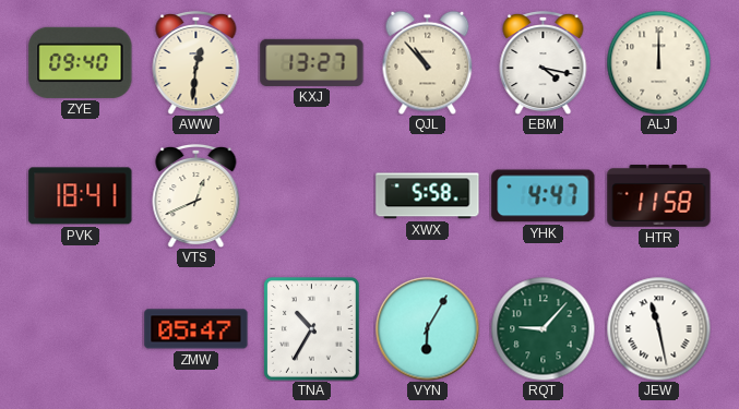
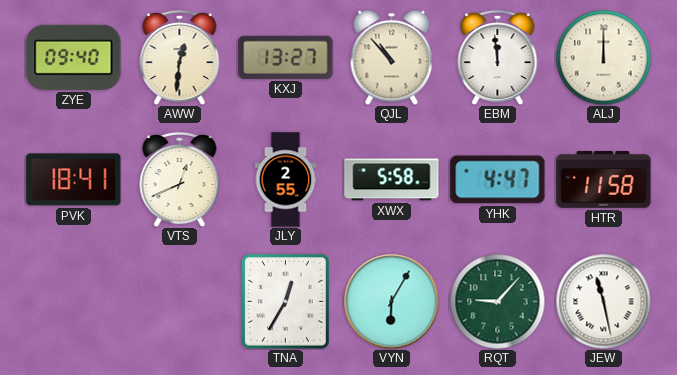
EBM: 4:17 -> 11:59 (498, 57)
JLY: none -> 2:55 (286, 180)
ZMW: 05:47 -> none (196, 329)
TNA: 10:35 -> 12:35 (286, 302)
